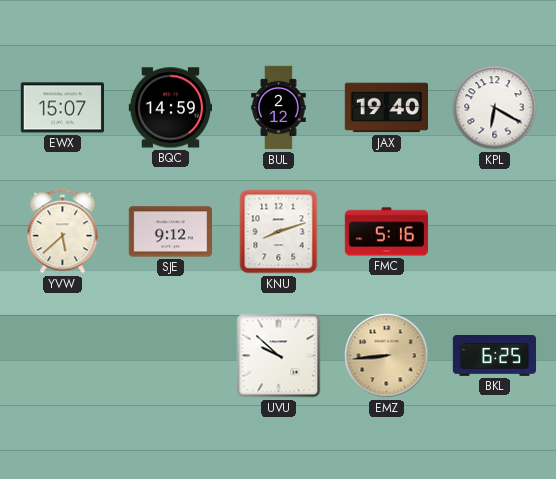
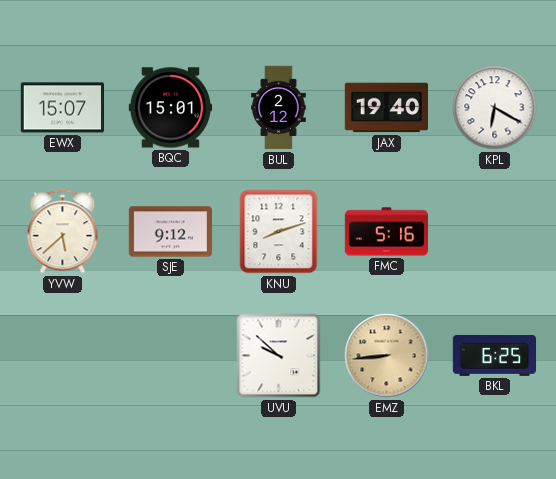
BQC: 14:59 -> 15:01 (171, 108)
